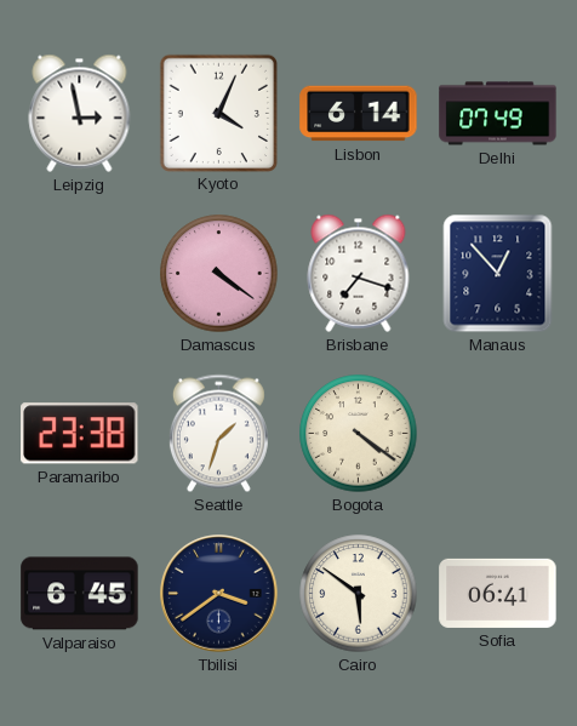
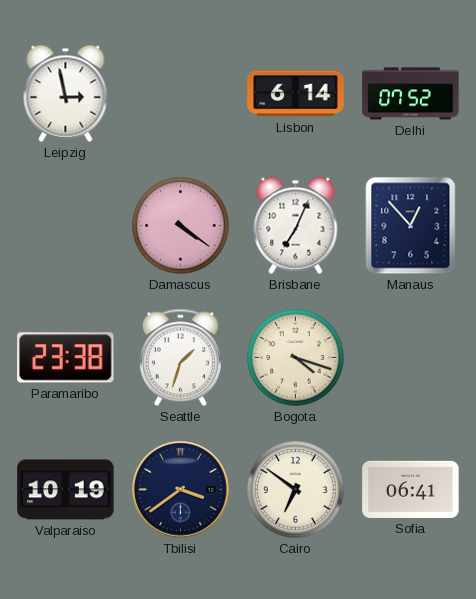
Kyoto: 4:04 -> none (218, 113)
Delhi: 07:49 -> 07:52 (411, 94)
Brisbane: 7:18 -> 7:04 (296, 225)
Bogota: 4:21 -> 4:18 (296, 358)
Valparaiso: 6:45 -> 10:19 (66, 490)
Cairo: 5:51 -> 6:51 (296, 490)
